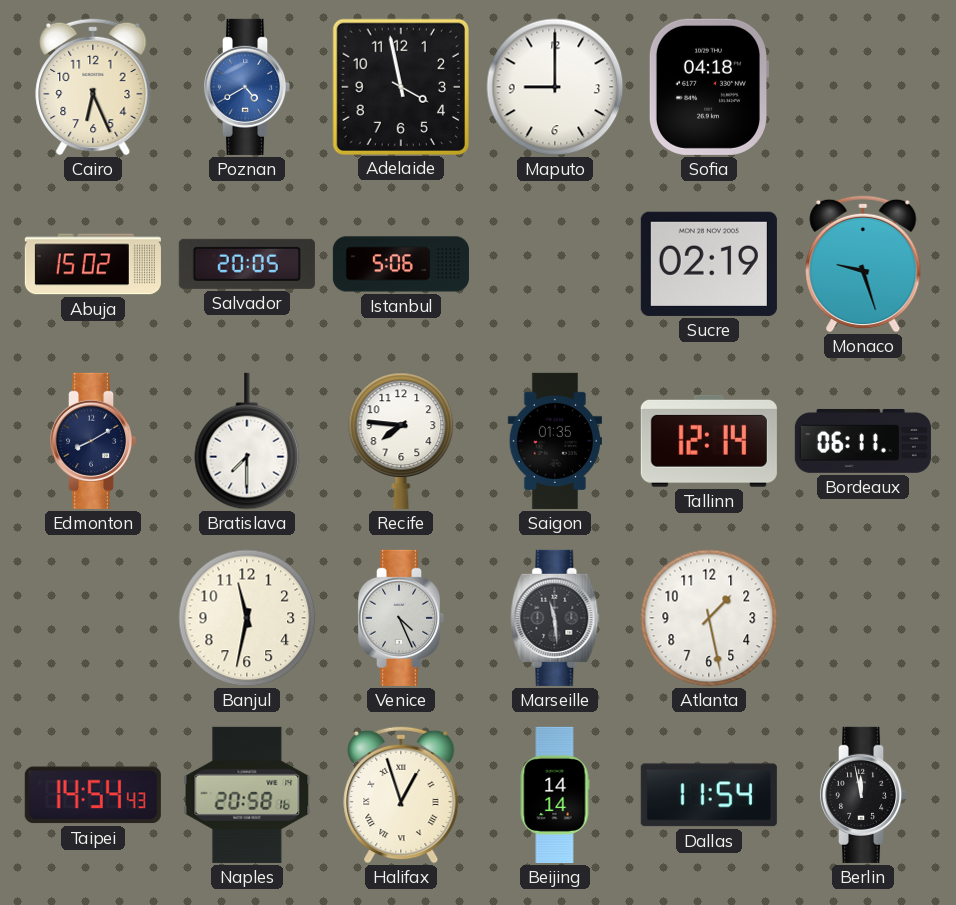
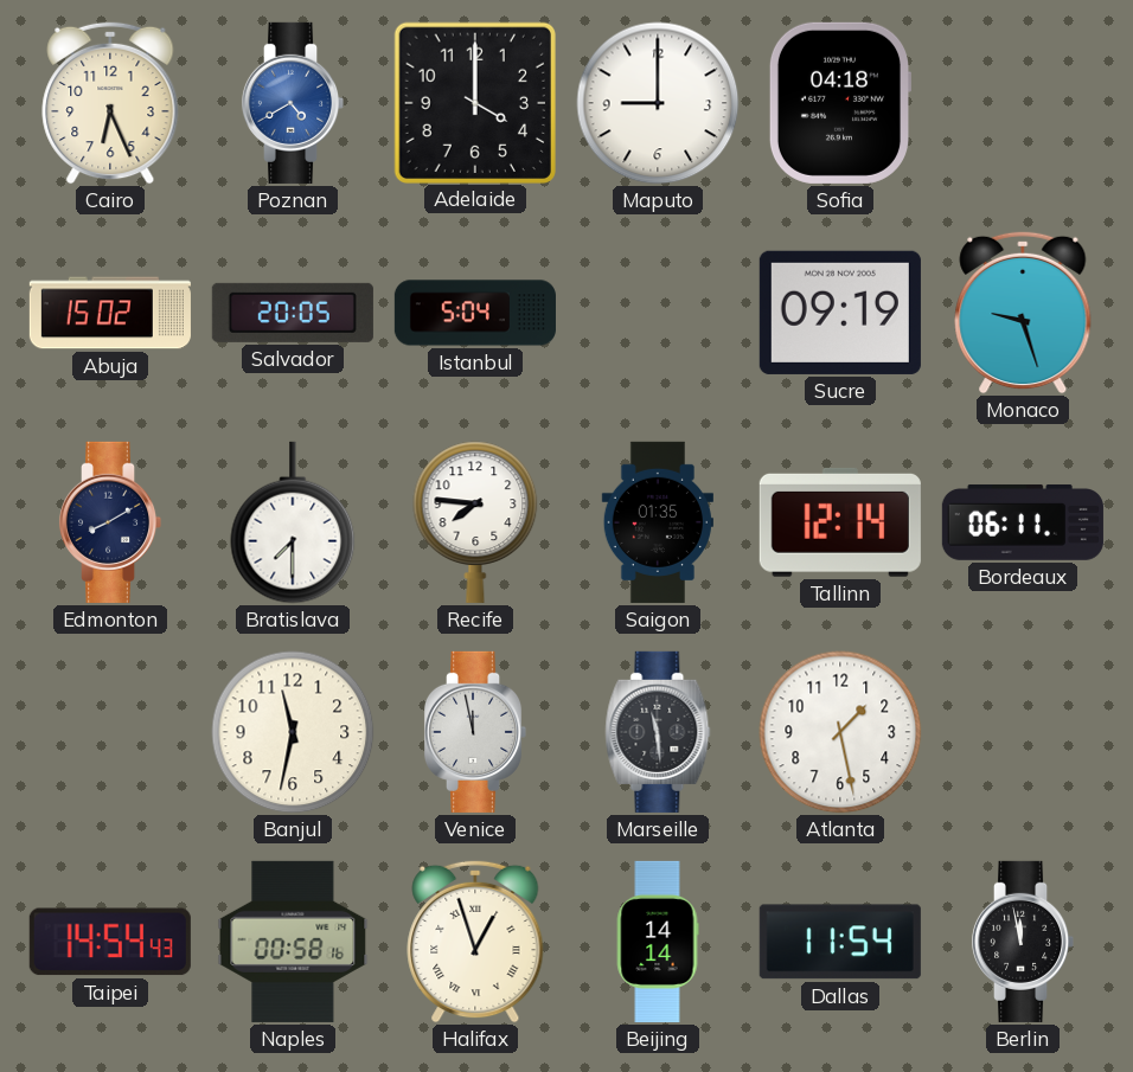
Adelaide: 3:58 -> 4:00 (474, 102)
Istanbul: 5:06 -> 5:04 (475, 313)
Sucre: 02:19 -> 09:19 (840, 313)
Venice: 4:26 -> 11:58 (475, 732)
Naples: 20:58 -> 00:58 (293, 942)
